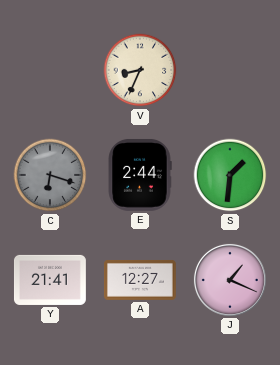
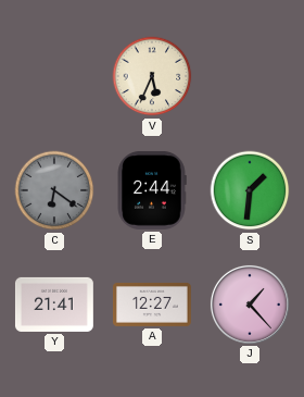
V: 8:34 -> 5:34 (152, 76)
C: 6:18 -> 6:21 (54, 190)
J: 1:19 -> 1:23 (250, 305)
